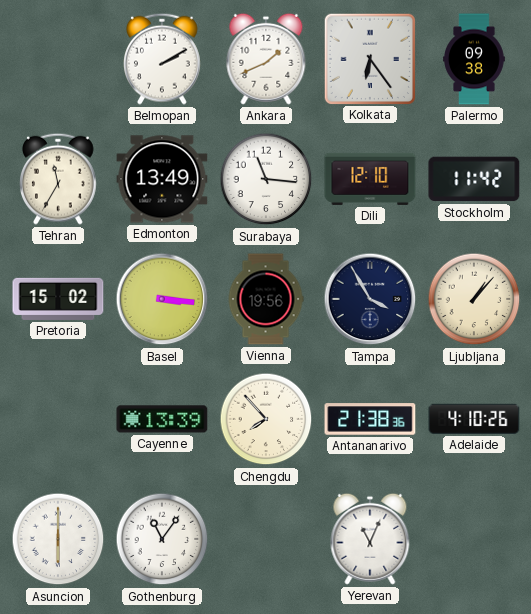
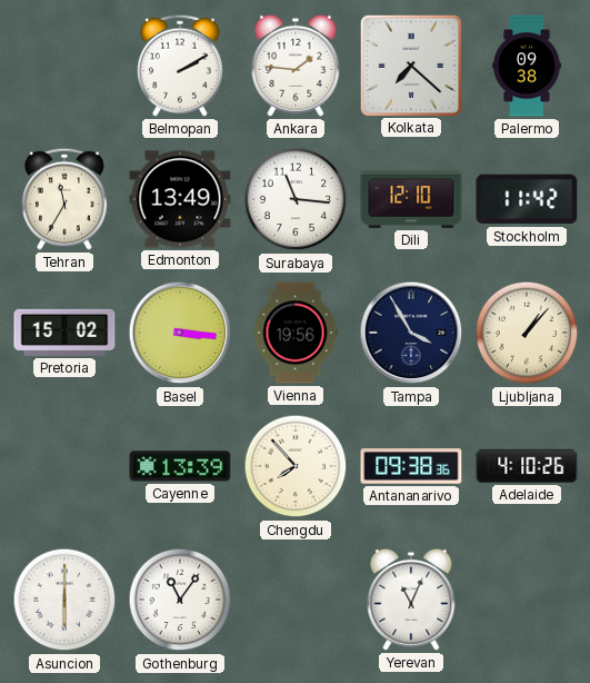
Ankara: 1:41 -> 1:46 (296, 66)
Kolkata: 6:24 -> 7:22 (410, 65)
Antananarivo: 21:38 -> 09:38 (411, 466)
